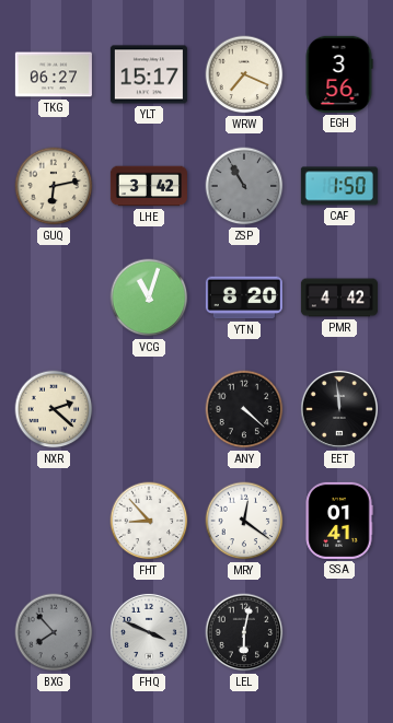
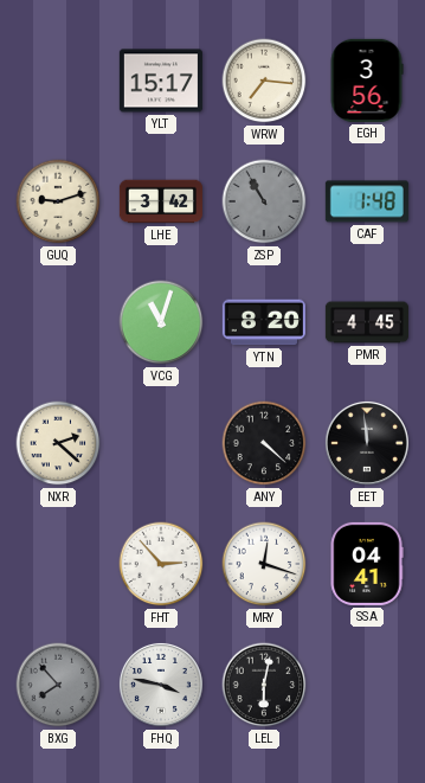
TKG: 06:27 -> none (54, 74)
WRW: 7:19 -> 7:16 (264, 81)
GUQ: 6:13 -> 9:12 (58, 201)
CAF: 1:50 -> 1:48 (367, 201)
PMR: 4:42 -> 4:45 (367, 322)
FHT: 8:53 -> 2:53 (161, 564)
MRY: 12:21 -> 12:18 (264, 564)
SSA: 01:41 -> 04:41 (367, 564)
FHQ: 3:49 -> 3:47 (161, 685)
